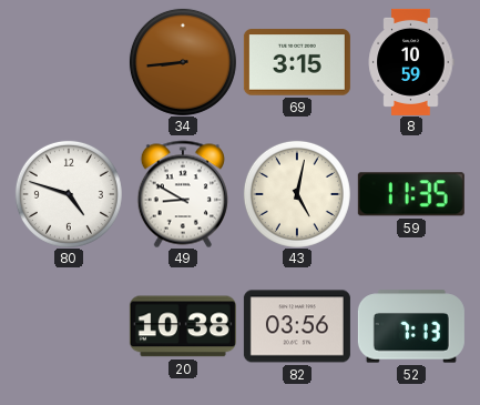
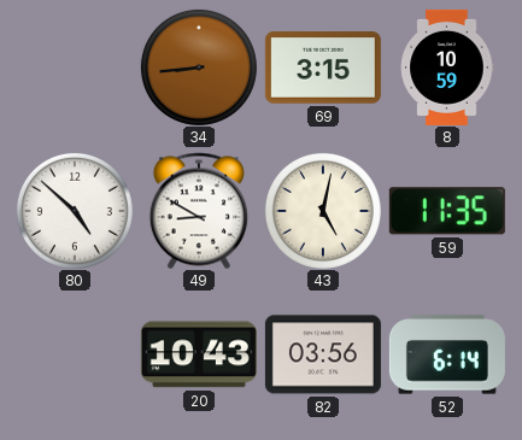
80: 4:48 -> 4:52 (75, 211)
20: 10:38 -> 10:43 (199, 354)
52: 7:13 -> 6:14 (447, 354)
